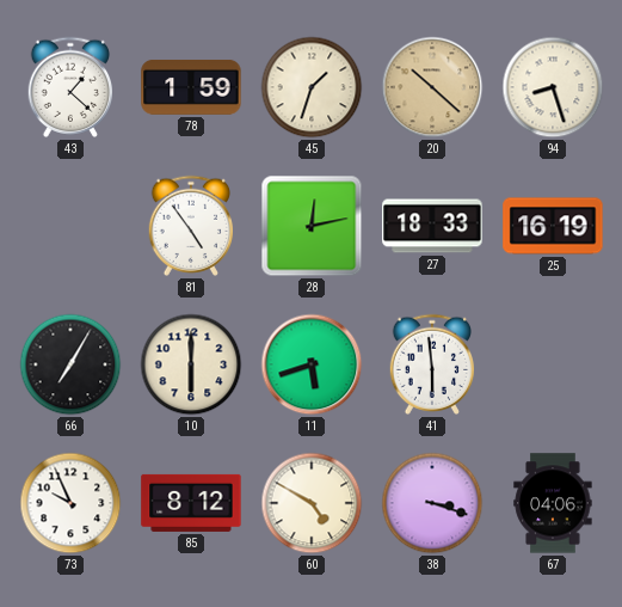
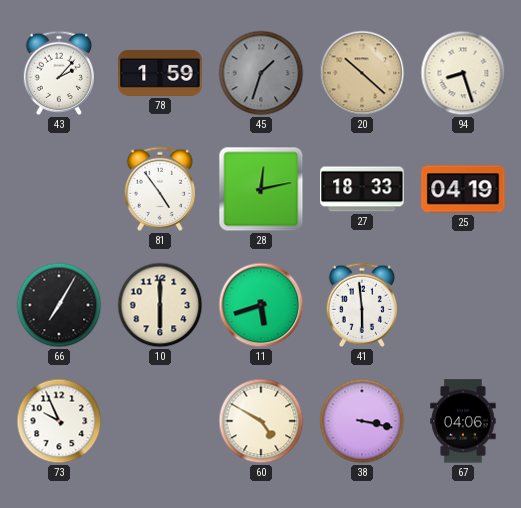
43: 1:22 -> 2:07 (58, 73)
45 dial: cream -> grey (261, 73)
25: 16:19 -> 04:19 (463, 189)
85: 8:12 -> none (191, 503)
38: 3:18 -> 3:17 (362, 421)
